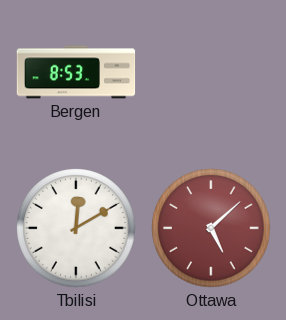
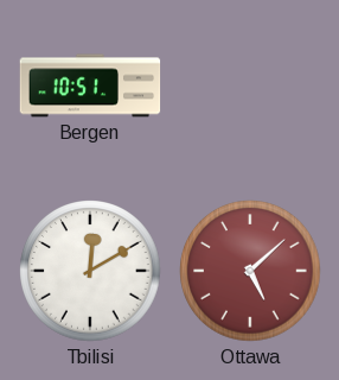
Bergen: 8:53 -> 10:51 (90, 85)
